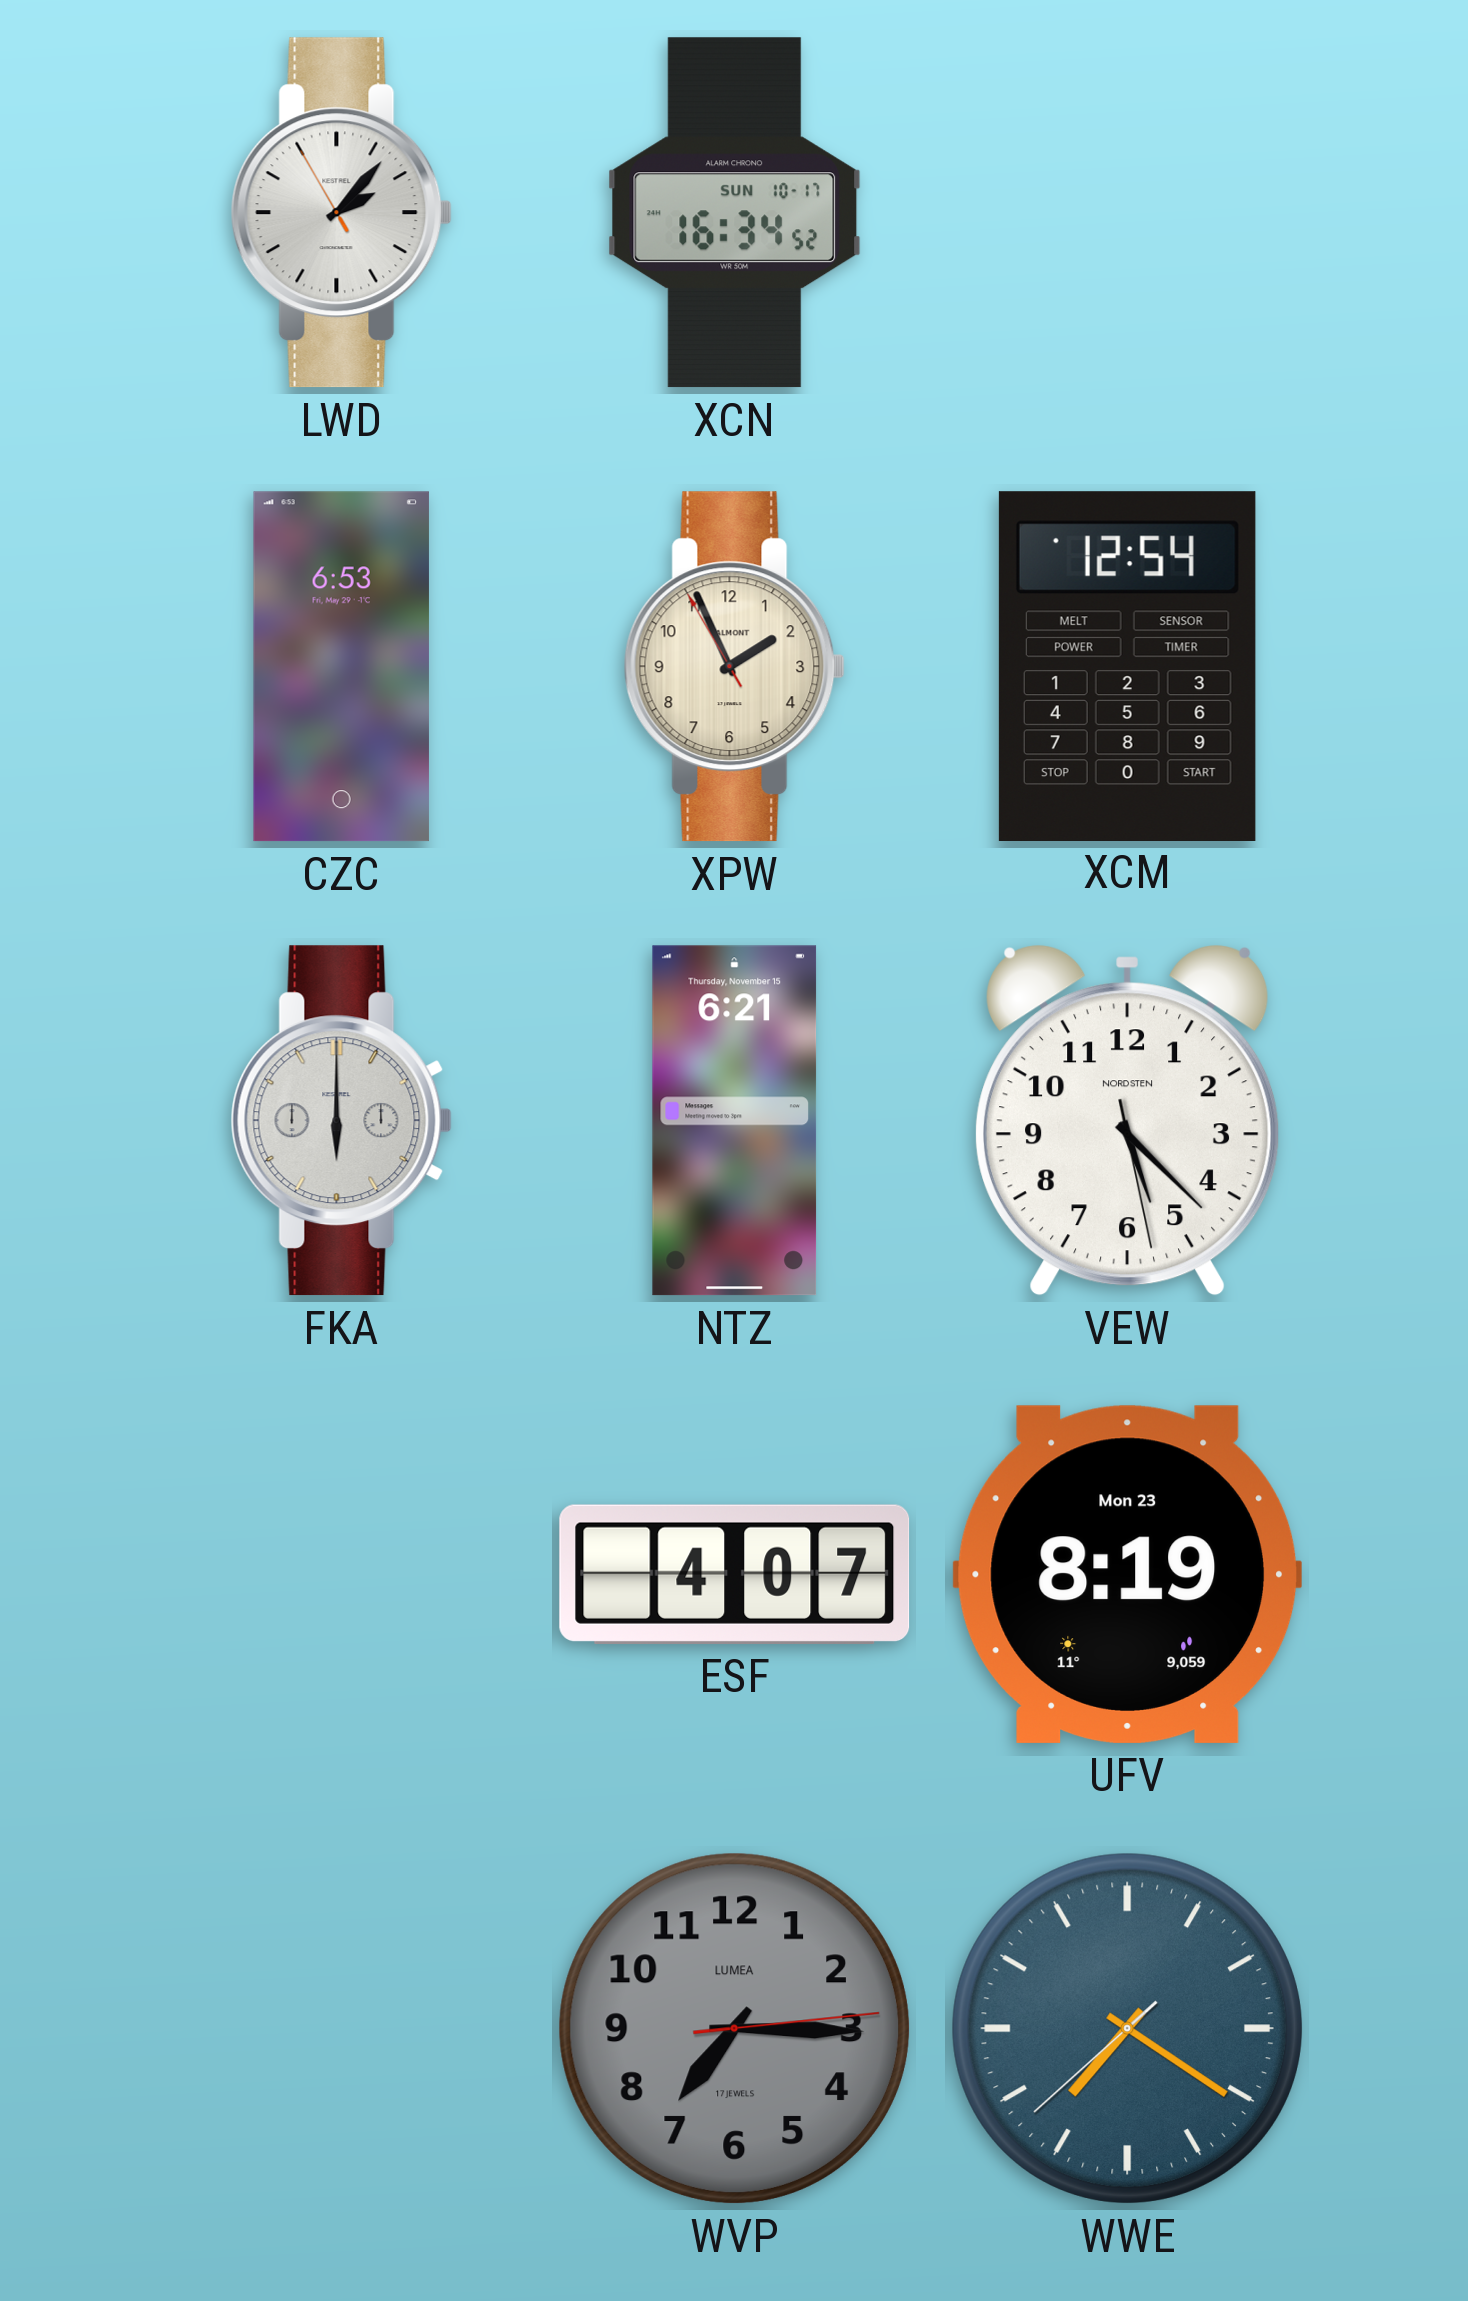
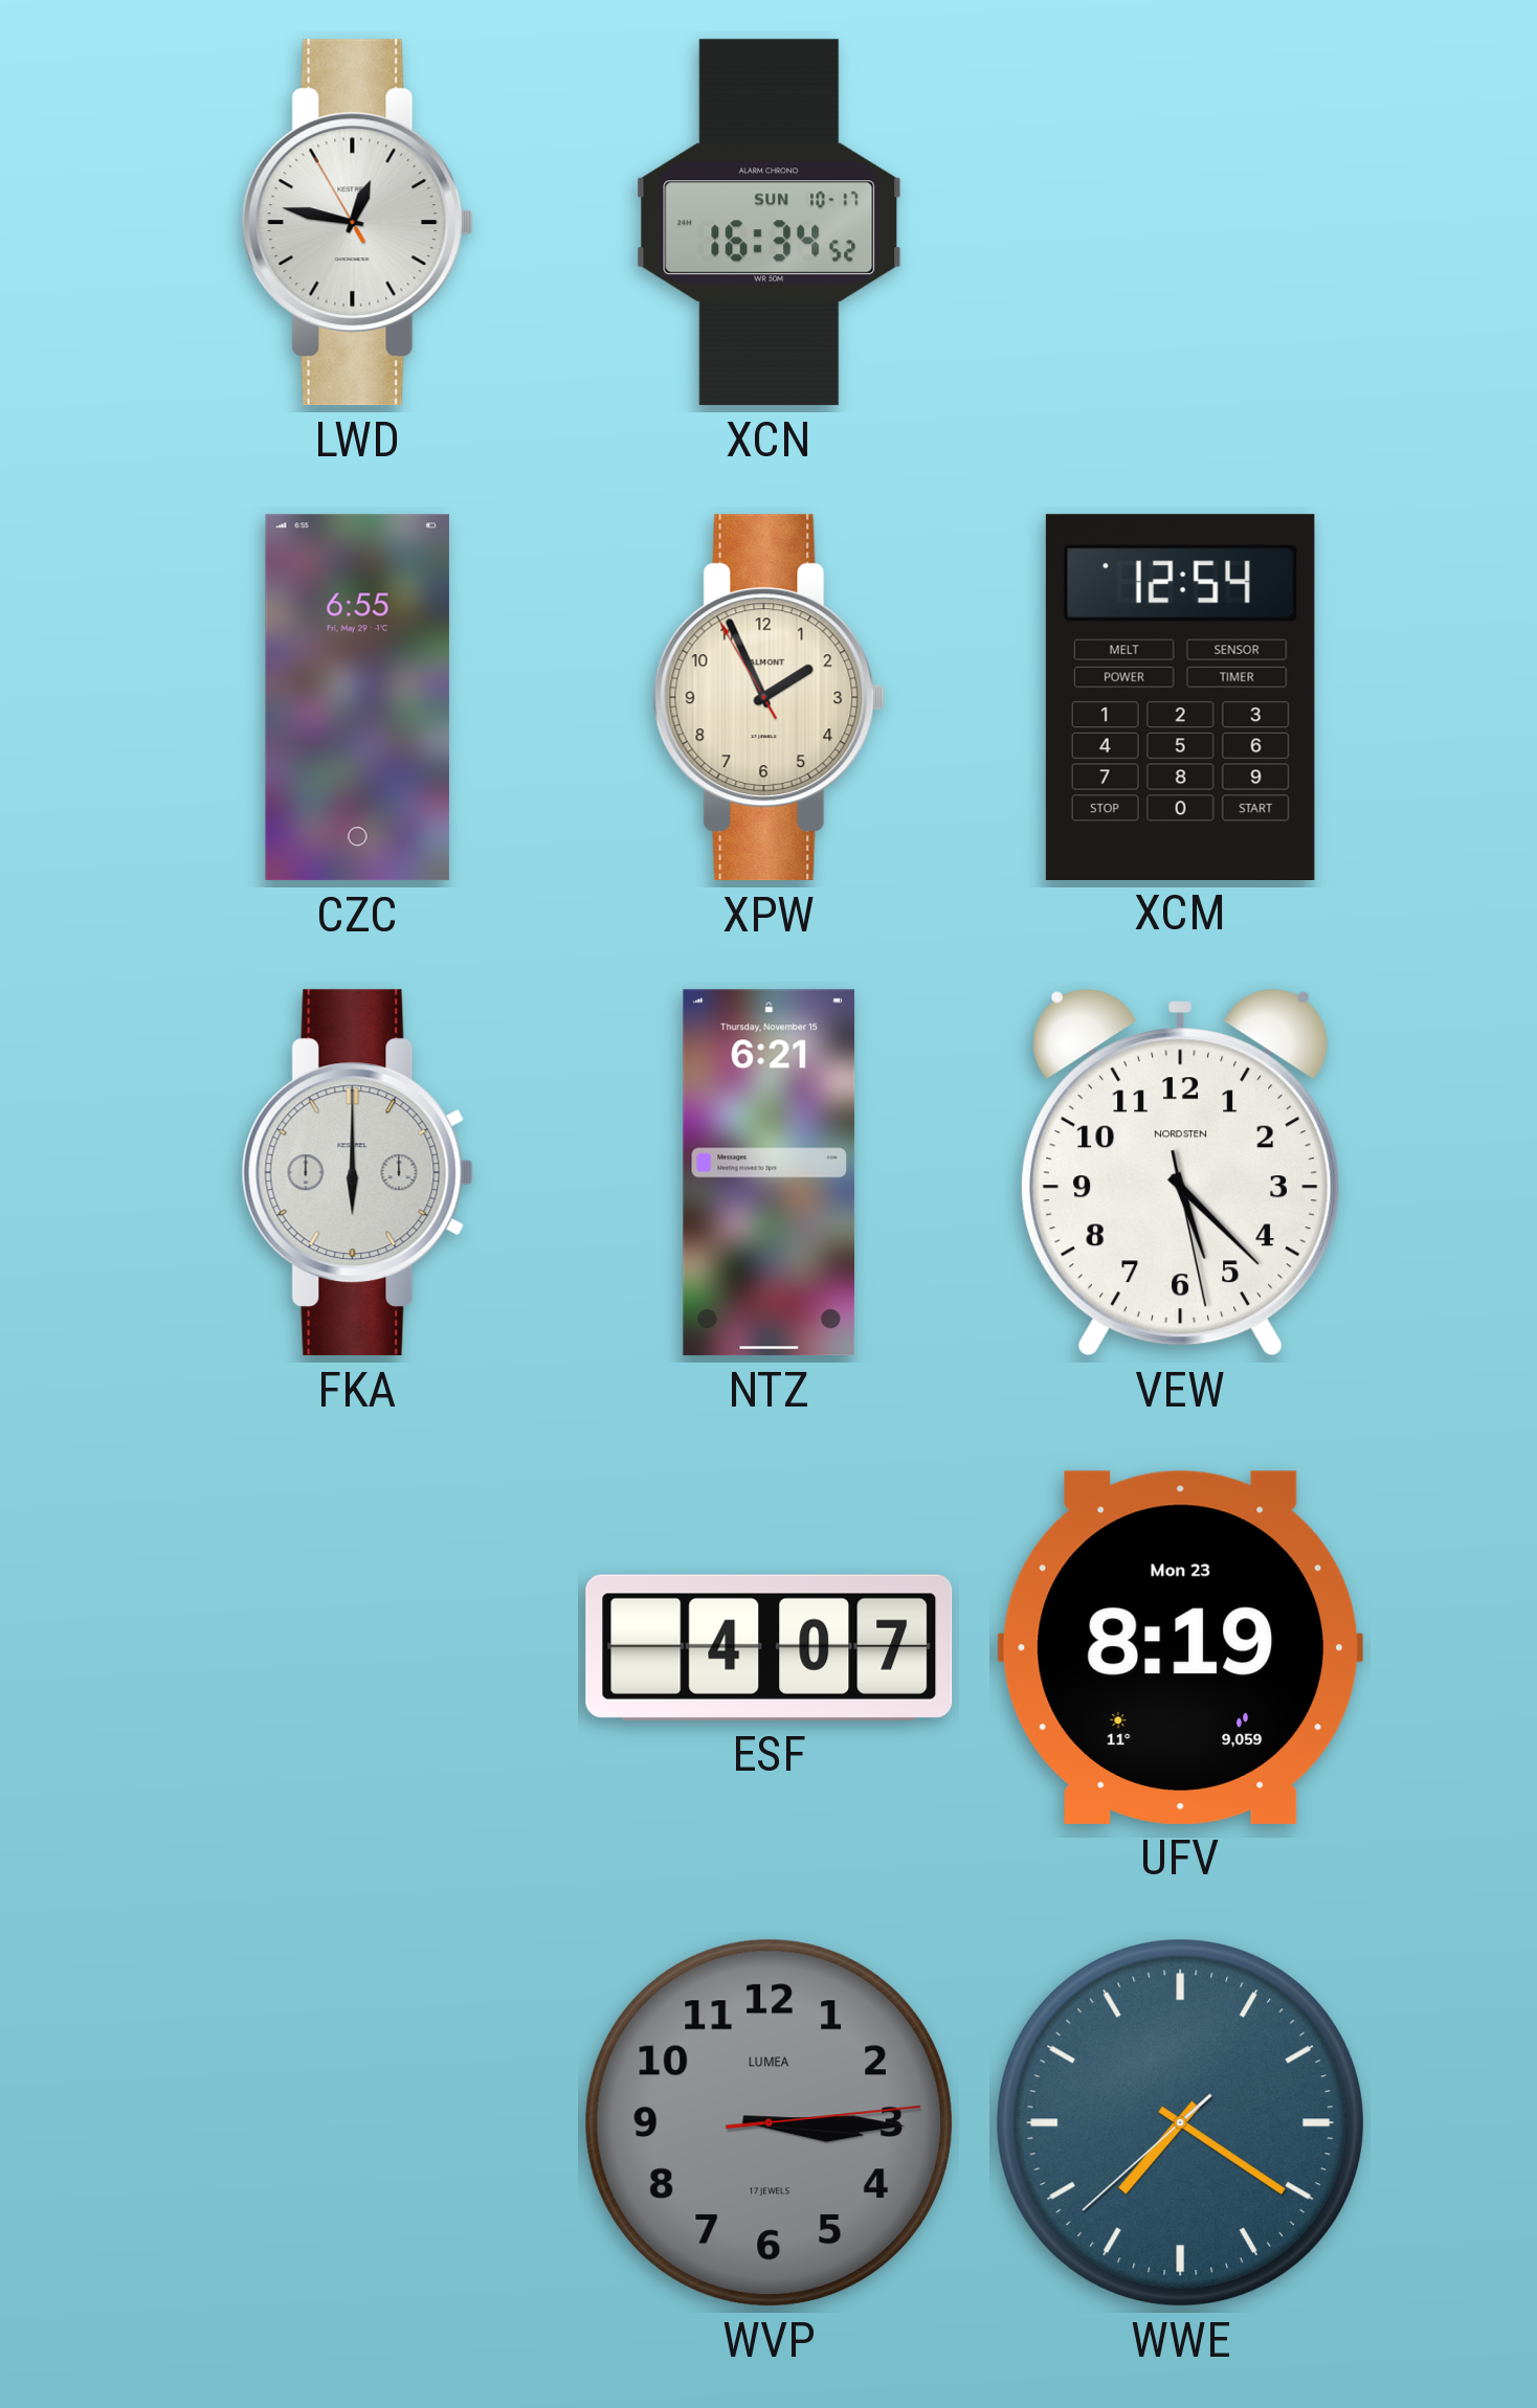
LWD: 2:06 -> 12:46 (357, 223)
CZC: 6:53 -> 6:55 (357, 698)
WVP: 7:15 -> 3:15 (768, 2122)
